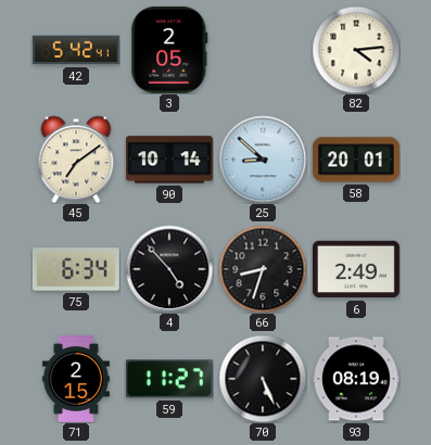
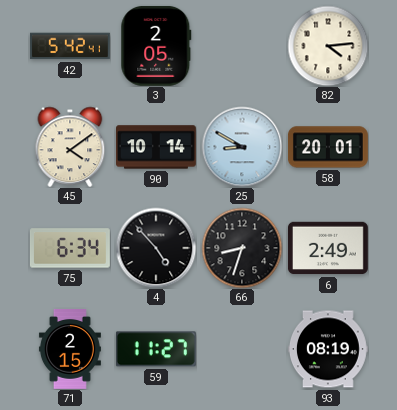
45: 7:09 -> 4:09 (70, 147)
25: 8:52 -> 8:50 (242, 147)
70: 5:26 -> none (263, 379)
